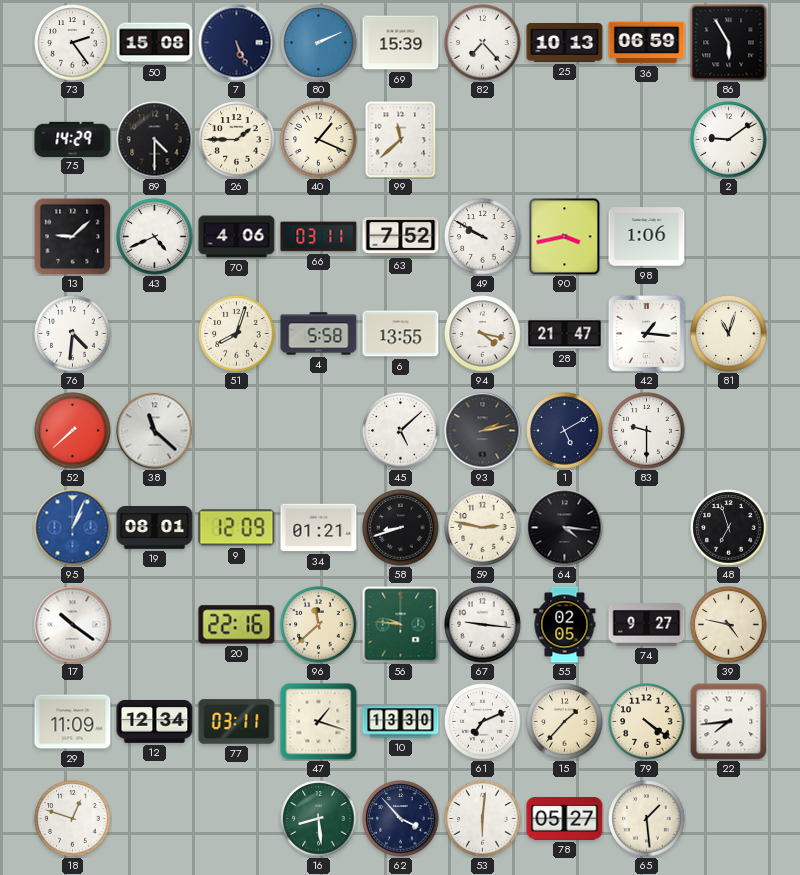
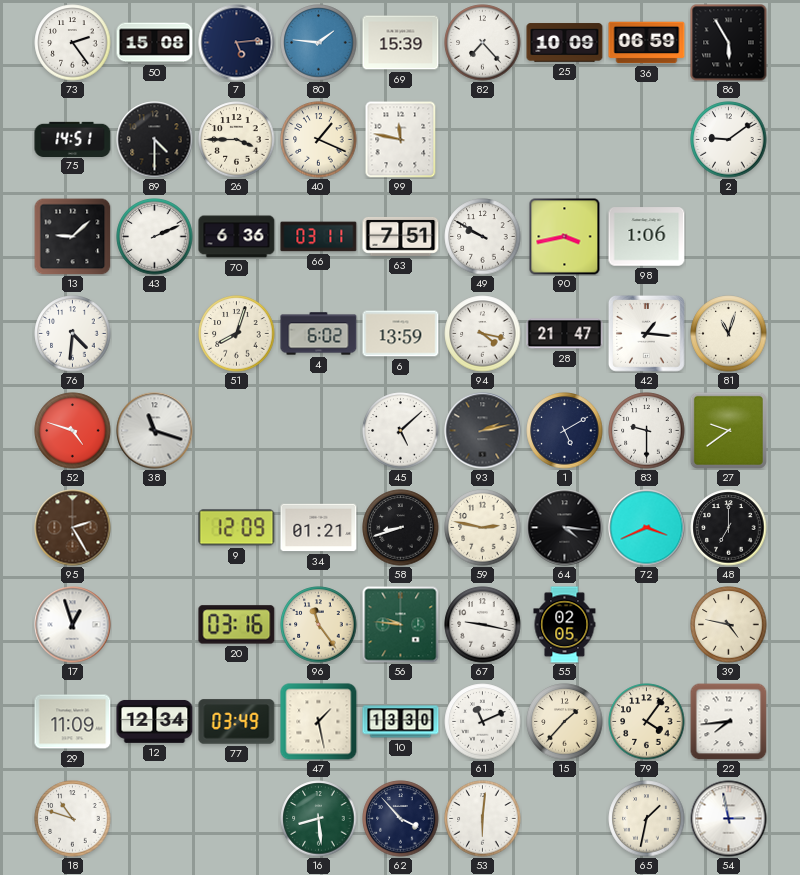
7: 5:26 -> 5:14 (237, 43)
80: 2:11 -> 1:46 (319, 43)
25: 10:13 -> 10:09 (565, 43)
75: 14:29 -> 14:51 (73, 139)
26: 1:45 -> 3:45 (237, 140)
99: 11:38 -> 11:47 (401, 139)
43: 4:41 -> 2:11 (155, 237)
70: 4:06 -> 6:36 (237, 237)
63: 7:52 -> 7:51 (401, 236)
4: 5:58 -> 6:02 (319, 334)
6: 13:55 -> 13:59 (401, 334)
52: 7:38 -> 4:48 (73, 431)
38: 11:22 -> 11:18 (155, 431)
27: none -> 9:39 (728, 430)
95: 1:04 -> 2:25 (73, 528)
95 dial: blue -> brown (73, 528)
19: 08:01 -> none (155, 528)
72: none -> 3:41 (647, 528)
48: 6:57 -> 7:00 (729, 528)
17: 10:21 -> 12:57 (73, 625)
20: 22:16 -> 03:16 (237, 625)
96: 11:38 -> 11:24 (319, 625)
67: 9:16 -> 9:17 (483, 625)
74: 9:27 -> none (647, 625)
77: 03:11 -> 03:49 (237, 722)
47: 1:18 -> 1:28 (319, 722)
61: 7:11 -> 11:11 (483, 722)
79: 4:21 -> 4:06 (647, 722)
18: 12:48 -> 10:48 (73, 819)
78: 05:27 -> none (565, 819)
65: 1:29 -> 1:32 (647, 819)
54: none -> 2:58 (729, 819)
